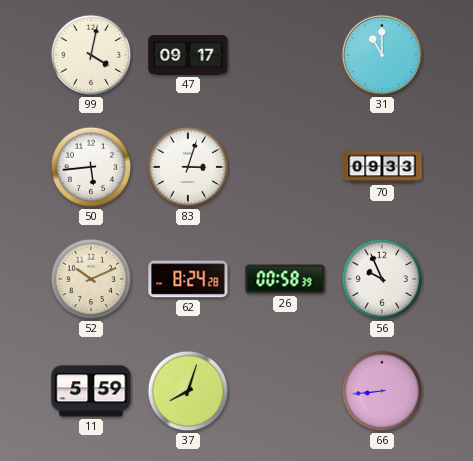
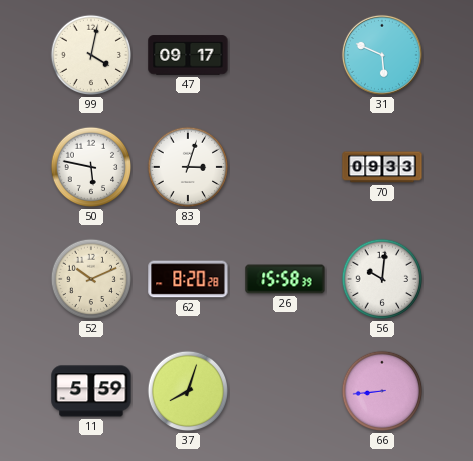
31: 11:00 -> 5:49 (382, 55)
50: 5:44 -> 5:47 (91, 167)
62: 8:24 -> 8:20 (188, 279)
26: 00:58 -> 15:58 (285, 279)
56: 9:56 -> 10:01 (382, 279)
